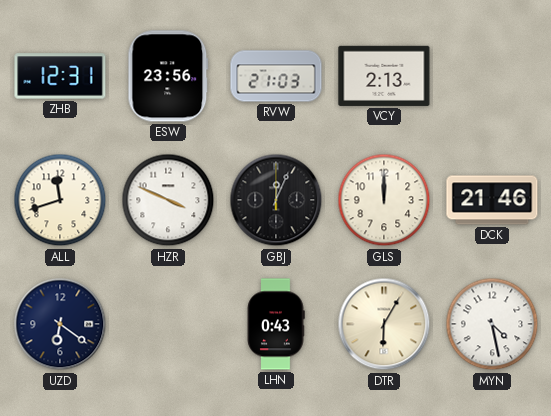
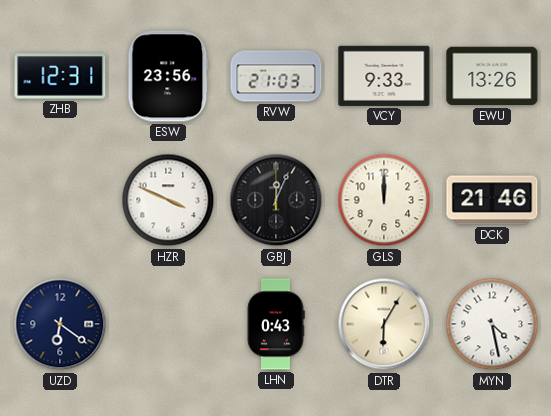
VCY: 2:13 -> 9:33 (384, 76)
EWU: none -> 13:26 (492, 76)
ALL: 11:42 -> none (60, 200)
